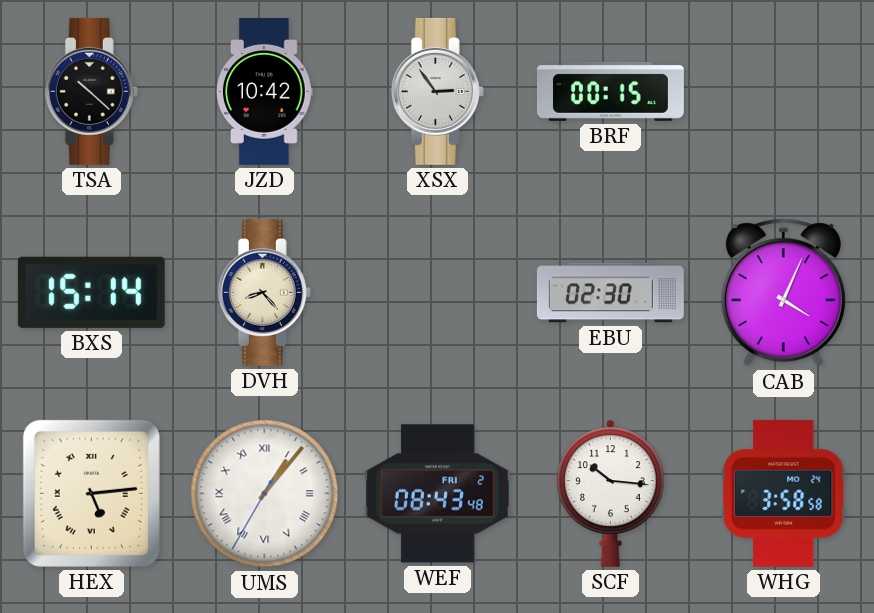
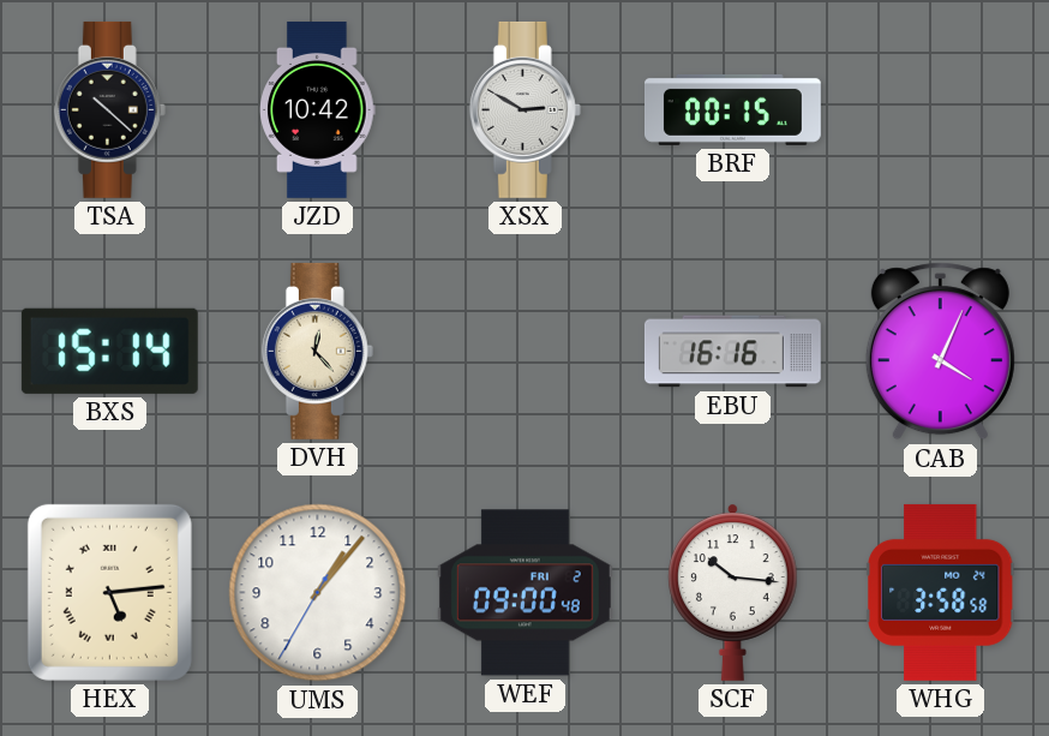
XSX: 2:54 -> 2:50 (524, 109)
DVH: 8:23 -> 12:23 (317, 351)
EBU: 02:30 -> 16:16 (732, 352)
UMS numerals: Roman -> Arabic (318, 593)
WEF: 08:43 -> 09:00 (524, 593)
